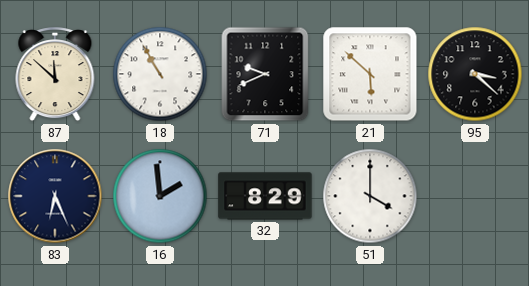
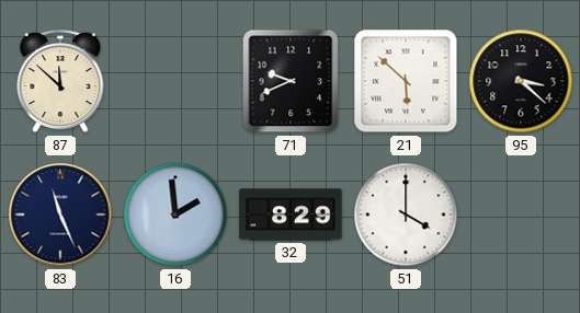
18: 10:55 -> none (160, 74)
83: 6:26 -> 11:26 (60, 215)
